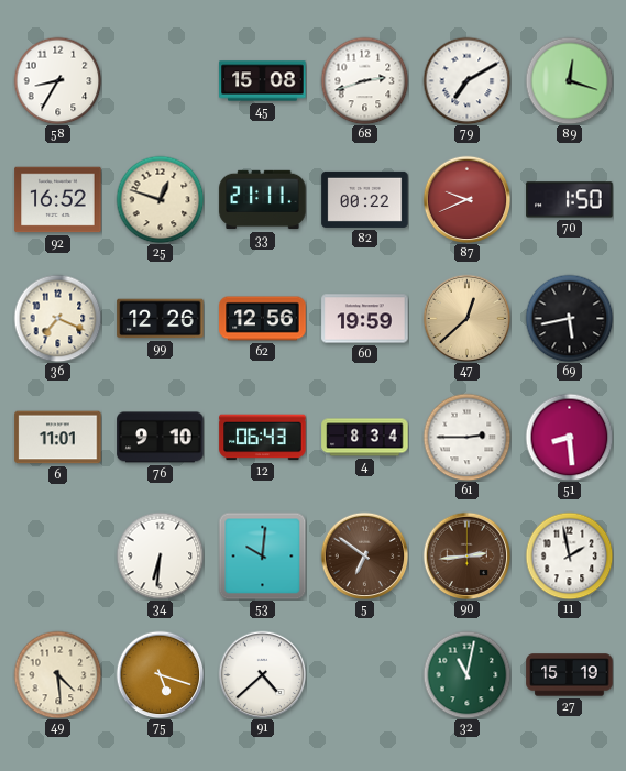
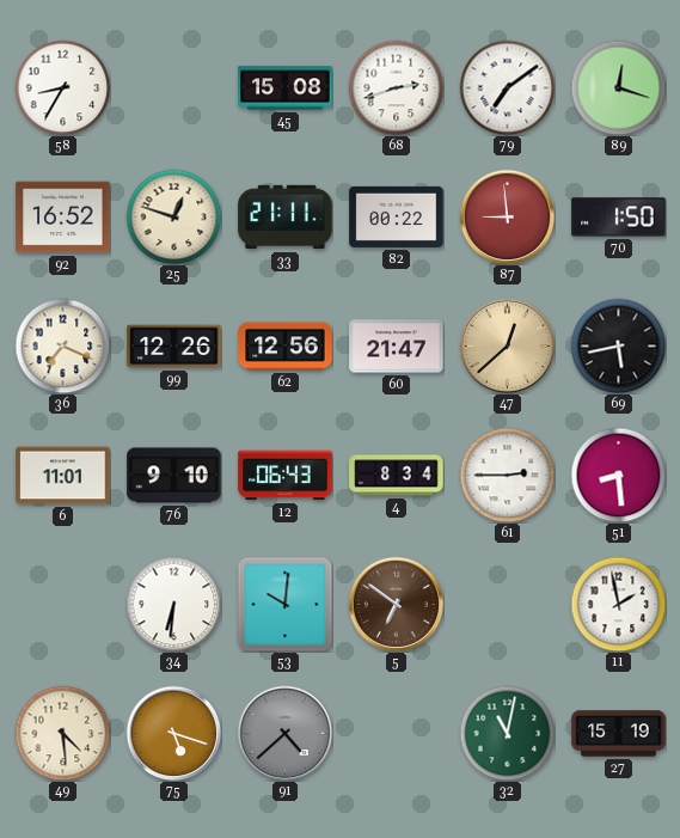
79: 7:10 -> 7:09 (507, 87)
87: 9:41 -> 8:59 (507, 216)
60: 19:59 -> 21:47 (397, 347)
90: 2:44 -> none (466, 555)
91 dial: white -> grey (284, 733)
